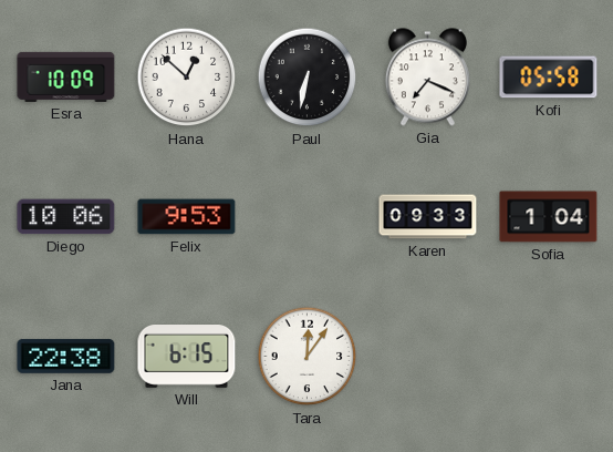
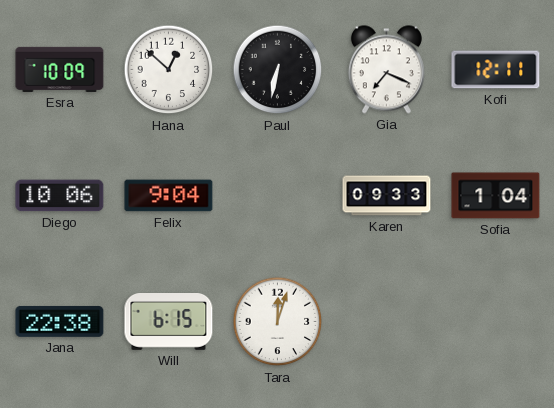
Kofi: 05:58 -> 12:11 (496, 70)
Felix: 9:53 -> 9:04 (169, 196)
Tara: 12:06 -> 12:03 (278, 322)
